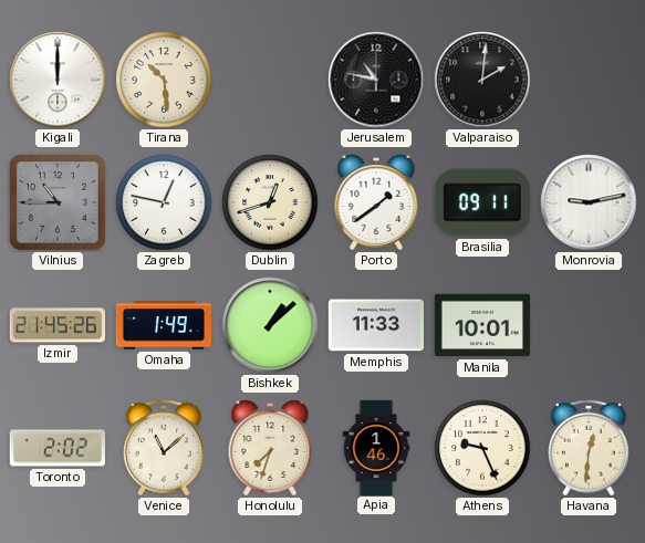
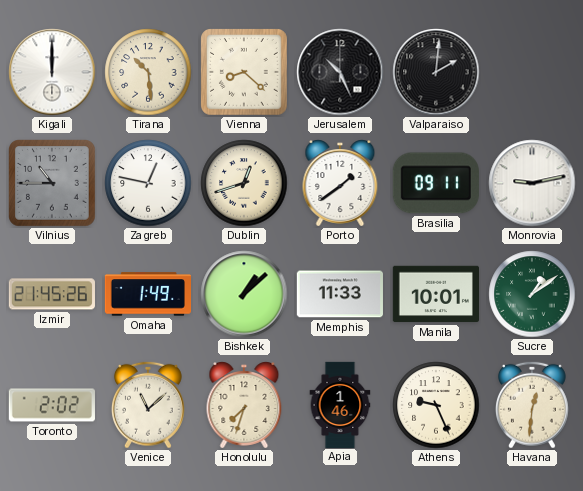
Vienna: none -> 8:22 (245, 73)
Jerusalem: 10:47 -> 10:26 (340, 72)
Sucre: none -> 1:09 (532, 294)
